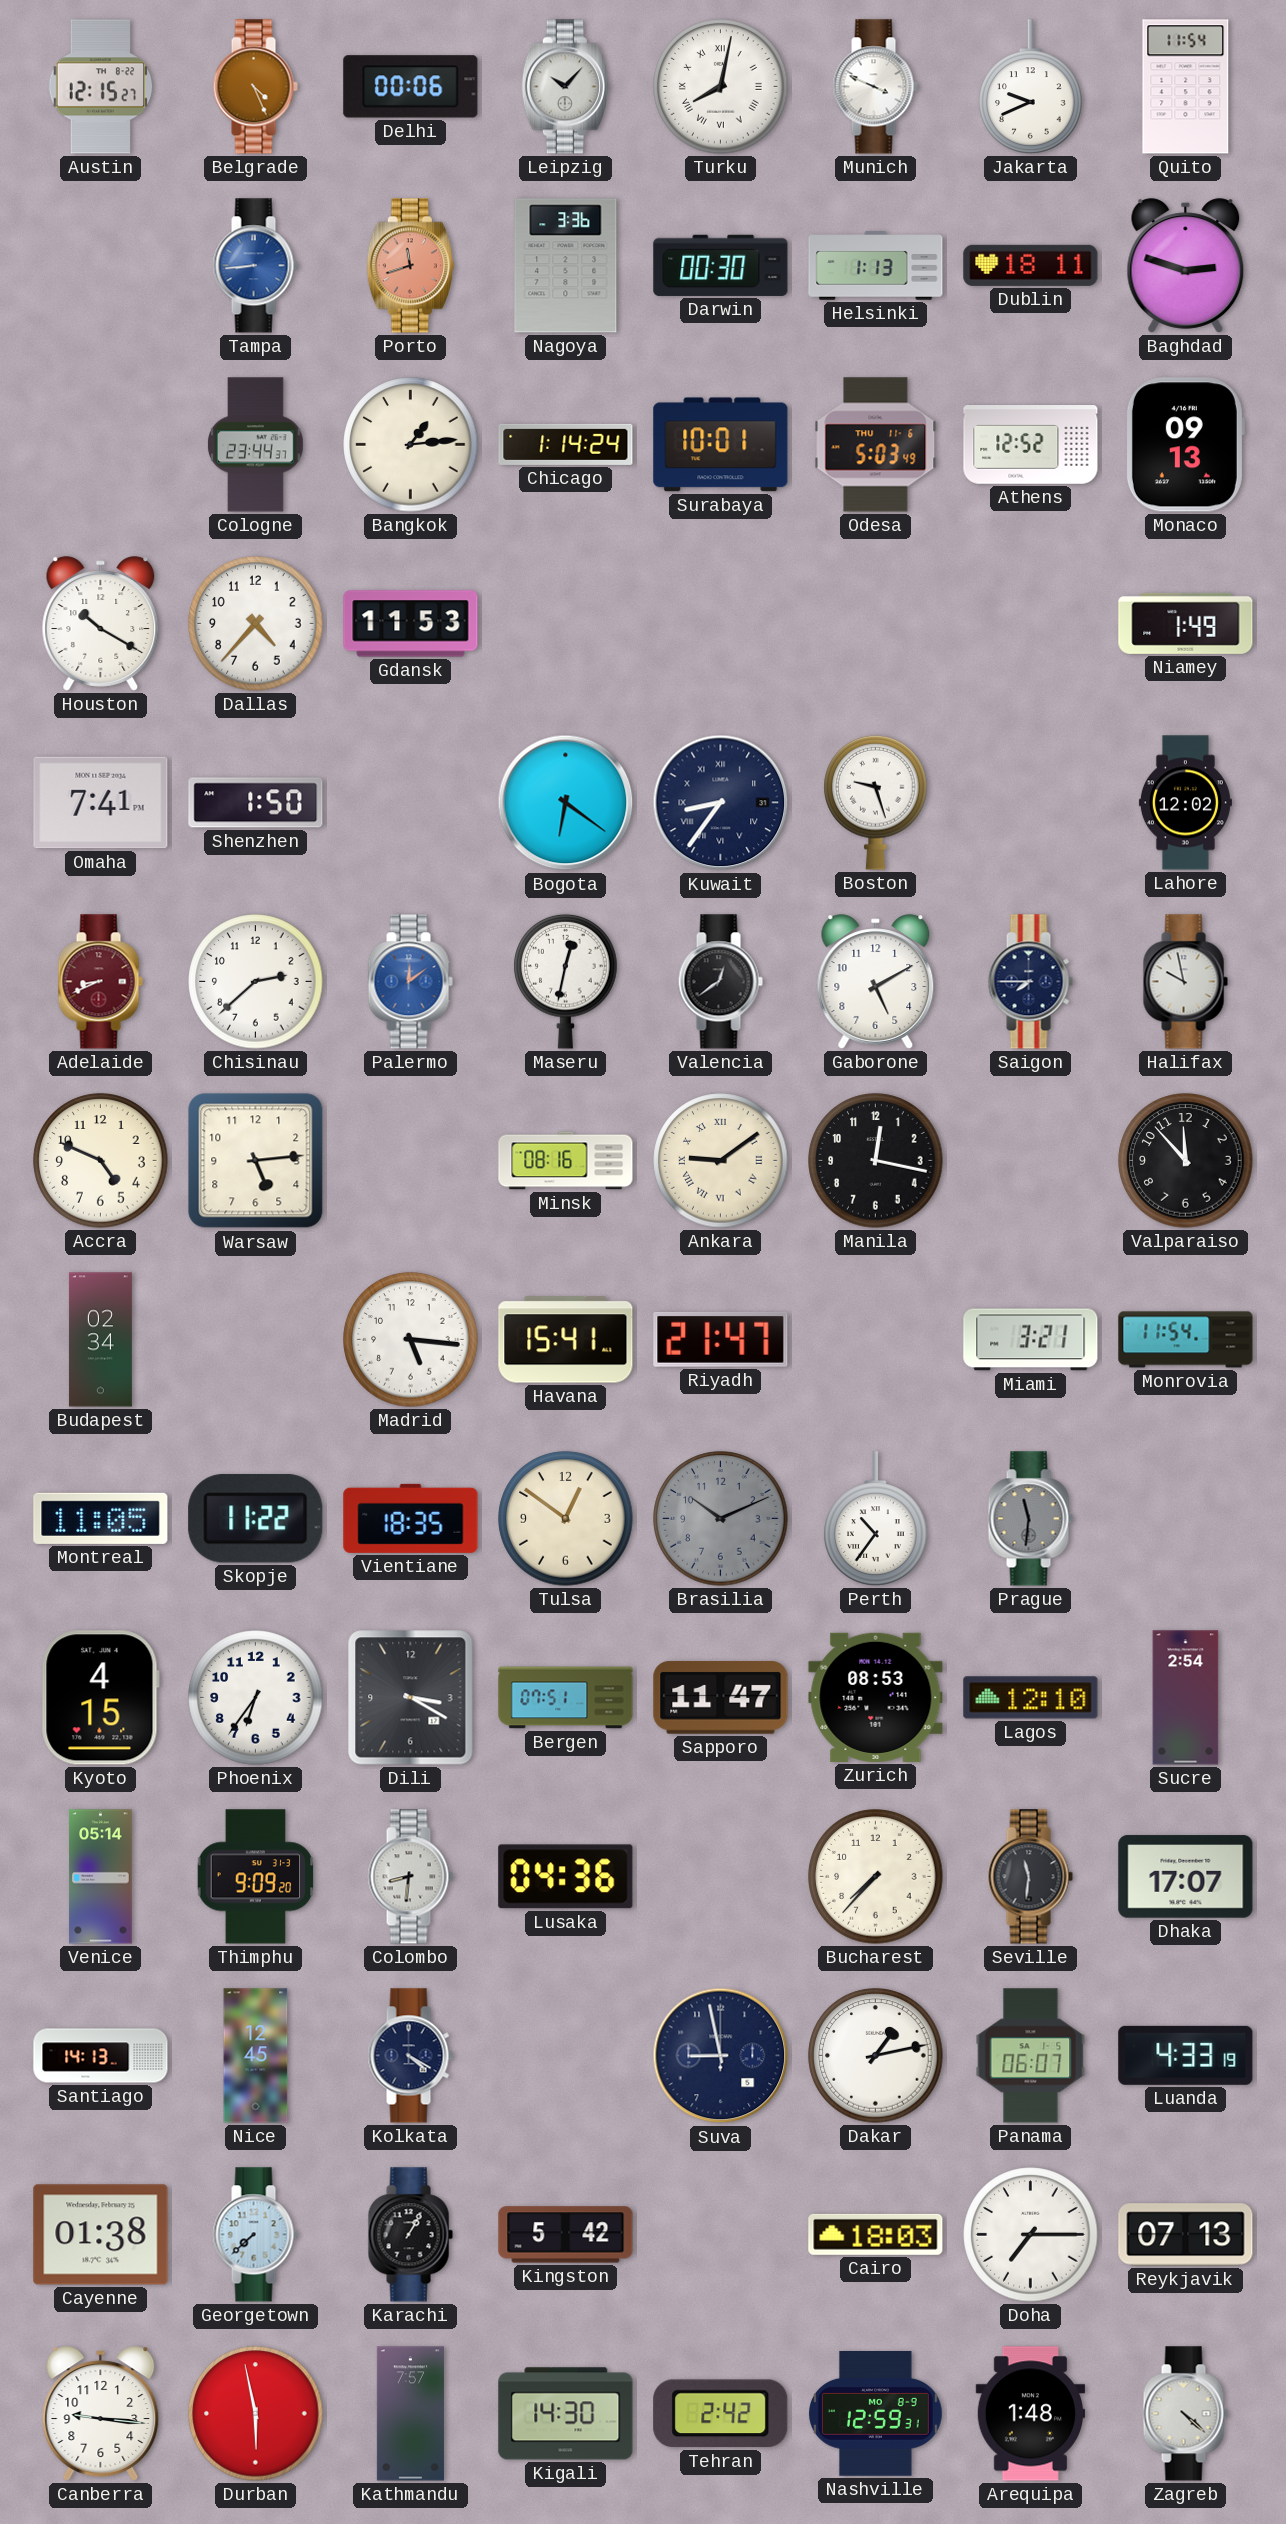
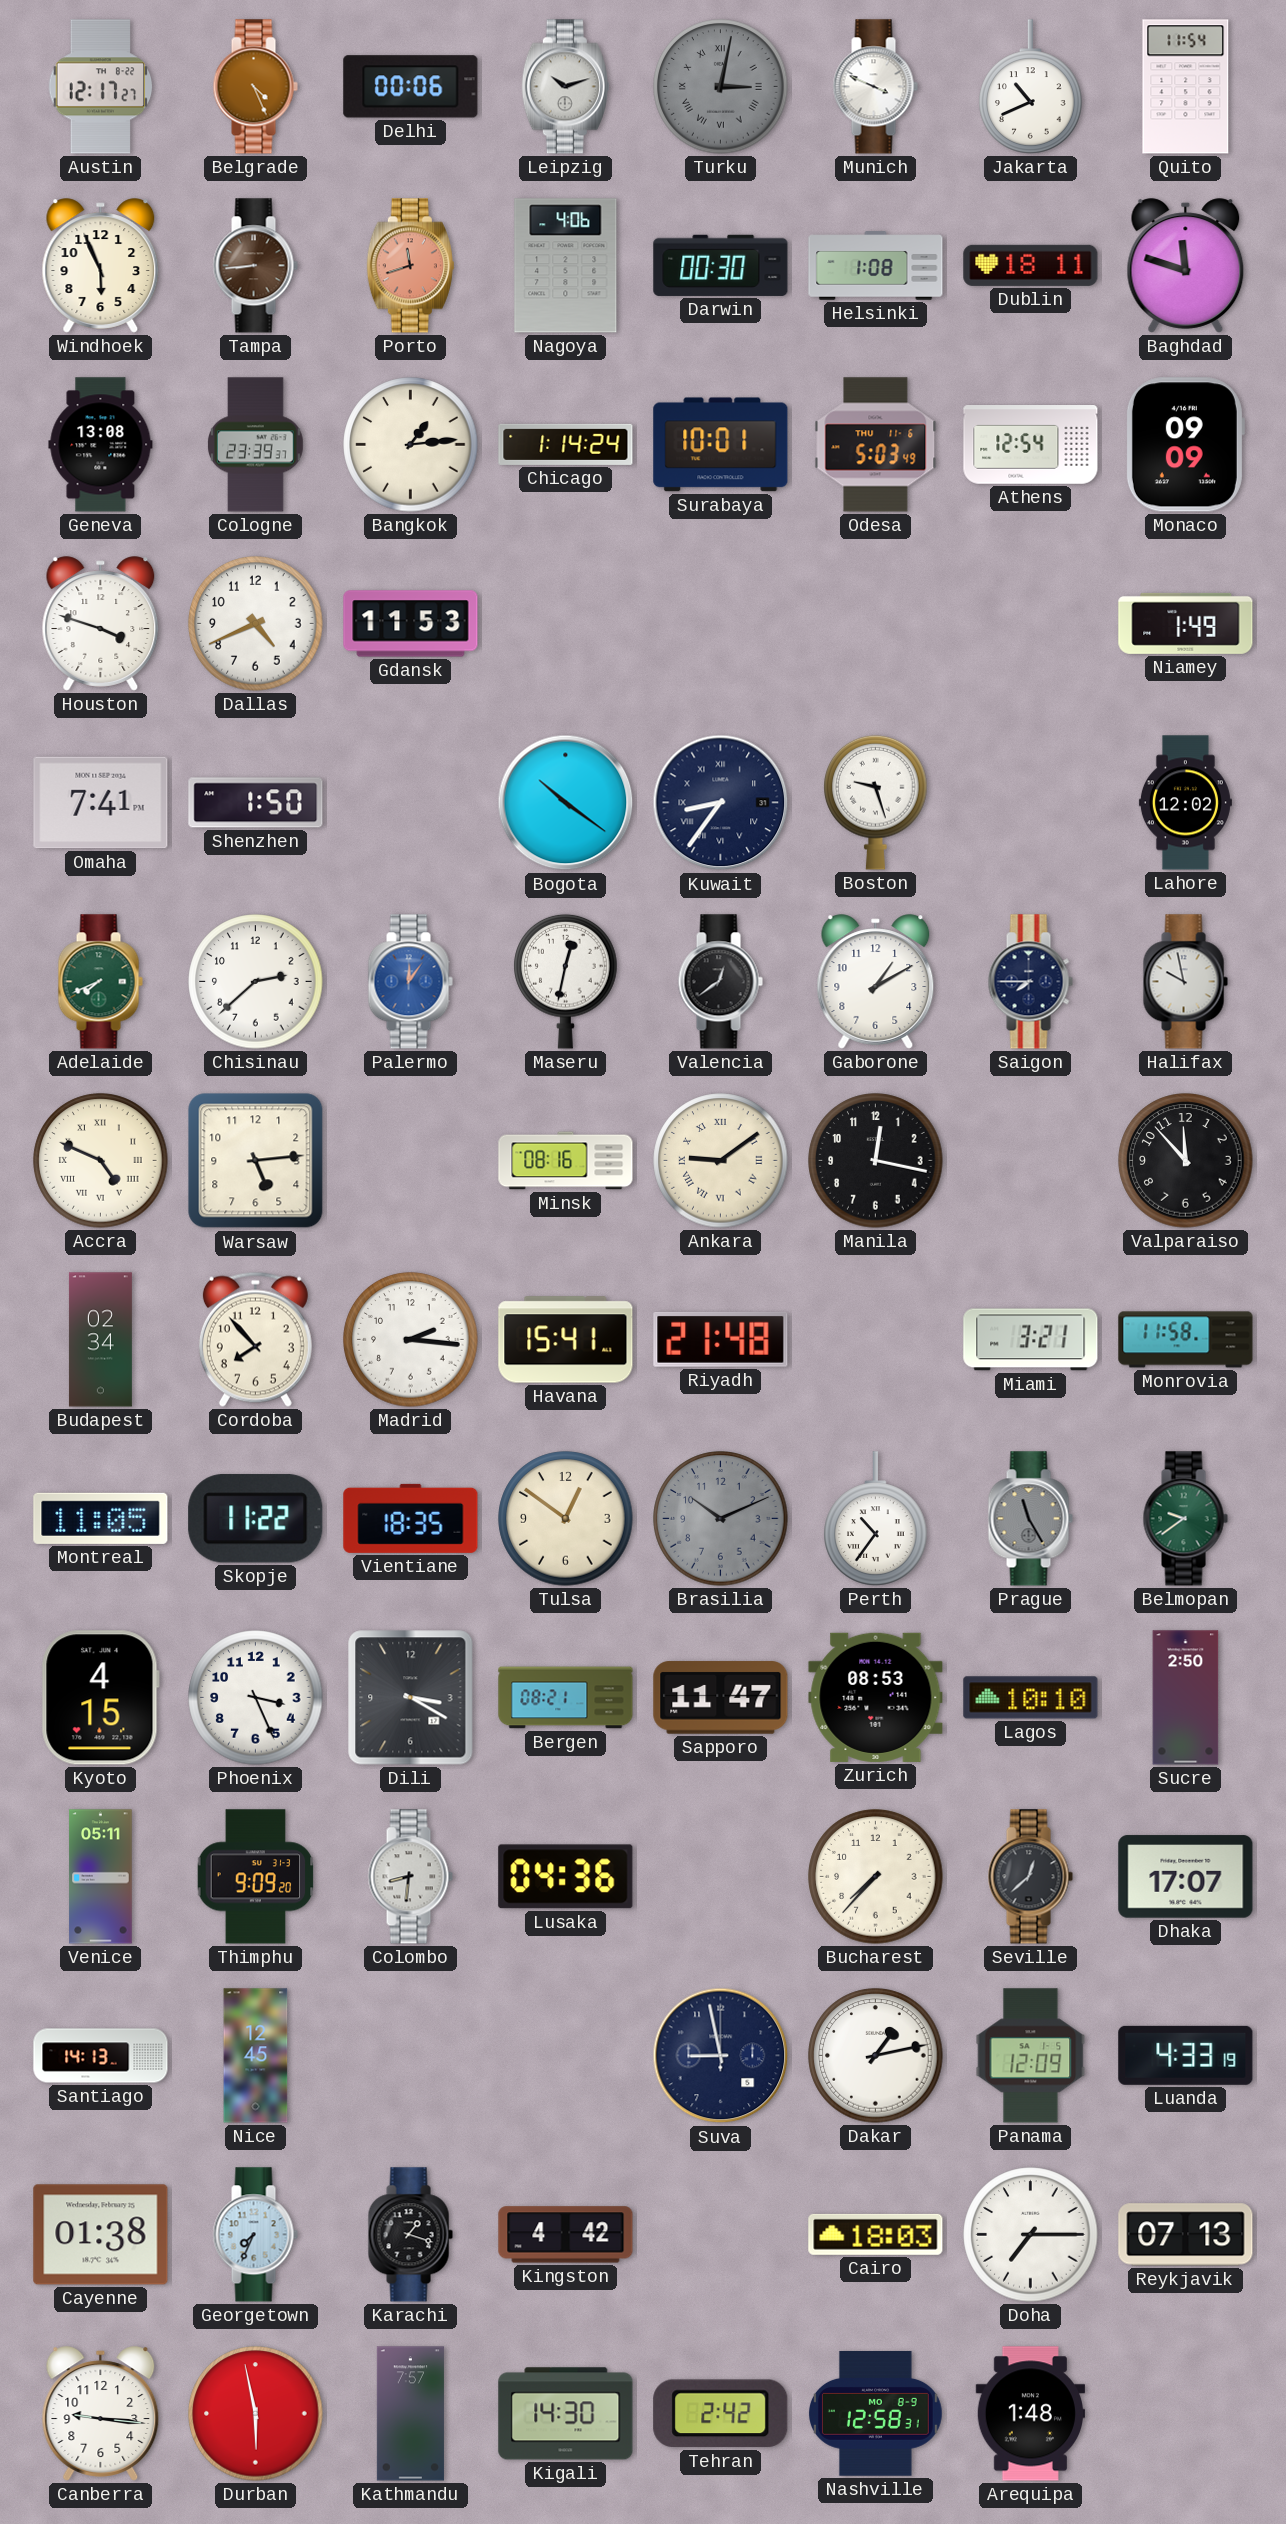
Austin: 12:15 -> 12:17 (101, 87)
Leipzig: 10:07 -> 10:12 (565, 87)
Turku: 8:02 -> 3:02 (721, 87)
Turku dial: white -> grey (721, 87)
Jakarta: 9:41 -> 10:41 (1031, 87)
Windhoek: none -> 5:56 (101, 266)
Tampa dial: blue -> brown (255, 266)
Nagoya: 3:36 -> 4:06 (566, 266)
Helsinki: 1:13 -> 1:08 (876, 266)
Baghdad: 2:48 -> 11:48 (1186, 266)
Geneva: none -> 13:08 (101, 445)
Cologne: 23:44 -> 23:39 (256, 445)
Athens: 12:52 -> 12:54 (1031, 445)
Monaco: 09:13 -> 09:09 (1185, 445)
Houston: 10:20 -> 3:48 (101, 624)
Dallas: 4:37 -> 4:41 (256, 624)
Bogota: 6:21 -> 10:21 (566, 803)
Adelaide: 8:41 -> 7:41 (100, 982)
Adelaide dial: burgundy -> green (100, 982)
Palermo: 12:09 -> 12:06 (410, 982)
Gaborone: 5:10 -> 1:10 (876, 982)
Accra numerals: Arabic -> Roman (101, 1161)
Cordoba: none -> 7:53 (255, 1339)
Madrid: 5:16 -> 2:16 (411, 1340)
Riyadh: 21:47 -> 21:48 (721, 1339)
Monrovia: 11:54 -> 11:58 (1186, 1340)
Prague: 11:31 -> 11:25 (1030, 1519)
Belmopan: none -> 9:39 (1185, 1519)
Phoenix: 6:36 -> 3:26 (256, 1698)
Bergen: 07:51 -> 08:21 (566, 1698)
Lagos: 12:10 -> 10:10 (1031, 1698)
Sucre: 2:54 -> 2:50 (1186, 1698)
Venice: 05:14 -> 05:11 (101, 1877)
Seville: 11:31 -> 12:38 (1030, 1877)
Kolkata: 4:20 -> none (410, 2056)
Panama: 06:07 -> 12:09 (1031, 2056)
Georgetown: 7:38 -> 7:34 (255, 2235)
Karachi: 1:05 -> 1:18 (410, 2235)
Kingston: 5:42 -> 4:42 (566, 2235)
Nashville: 12:59 -> 12:58 (875, 2414)
Zagreb: 4:22 -> none (1185, 2414)
